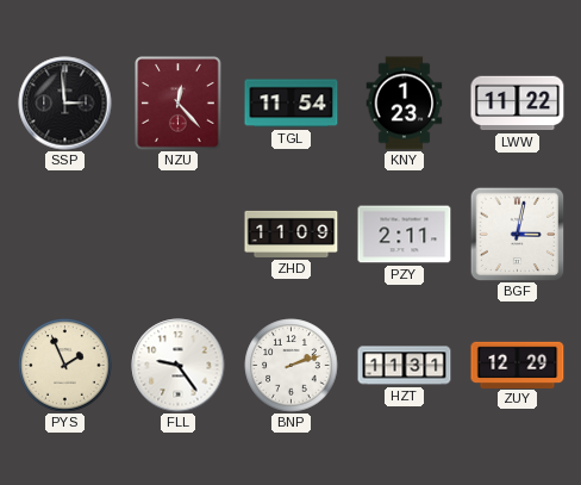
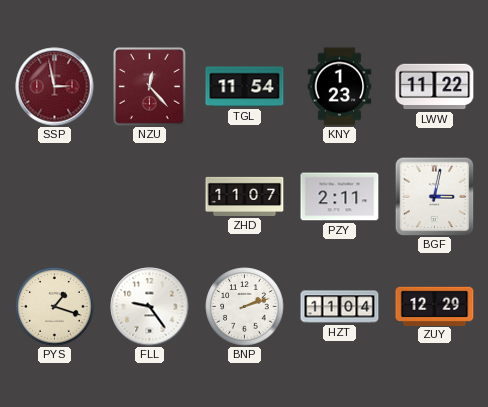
SSP: 2:59 -> 2:58 (55, 87)
SSP dial: black -> burgundy (55, 87)
ZHD: 11:09 -> 11:07 (245, 196)
PYS: 1:56 -> 1:18 (55, 307)
HZT: 11:31 -> 11:04 (340, 307)
